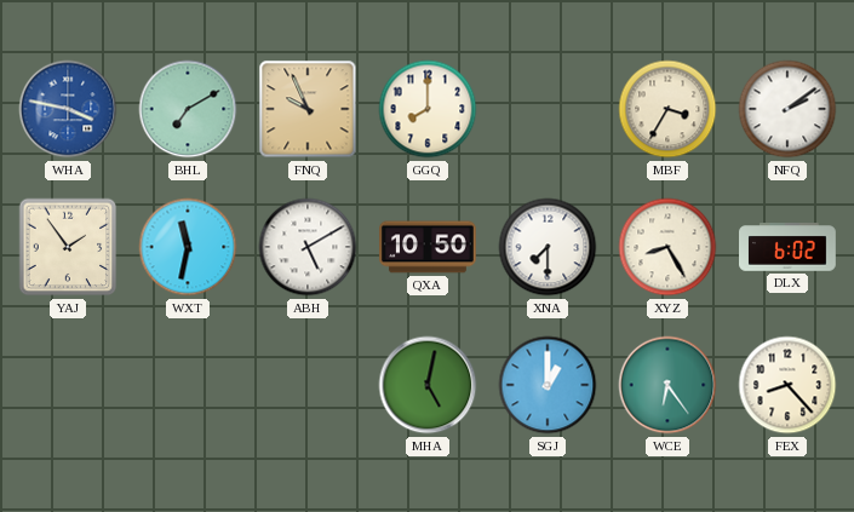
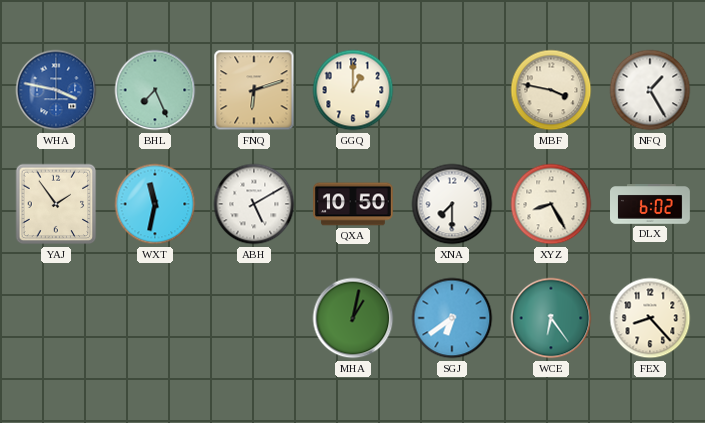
BHL: 7:10 -> 7:26 (155, 90)
FNQ: 9:56 -> 6:12 (254, 90)
GGQ: 8:00 -> 1:00 (353, 90)
MBF: 3:35 -> 3:47 (551, 90)
NFQ: 2:09 -> 1:25 (650, 90)
MHA: 5:02 -> 1:02 (353, 318)
SGJ: 1:00 -> 6:39 (452, 318)
